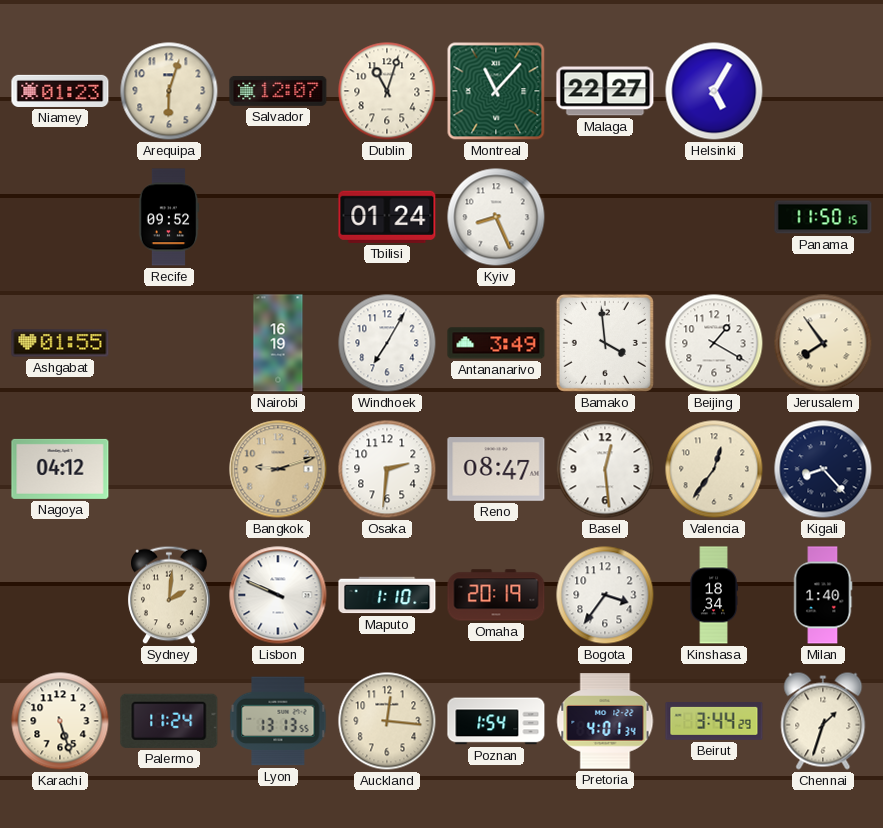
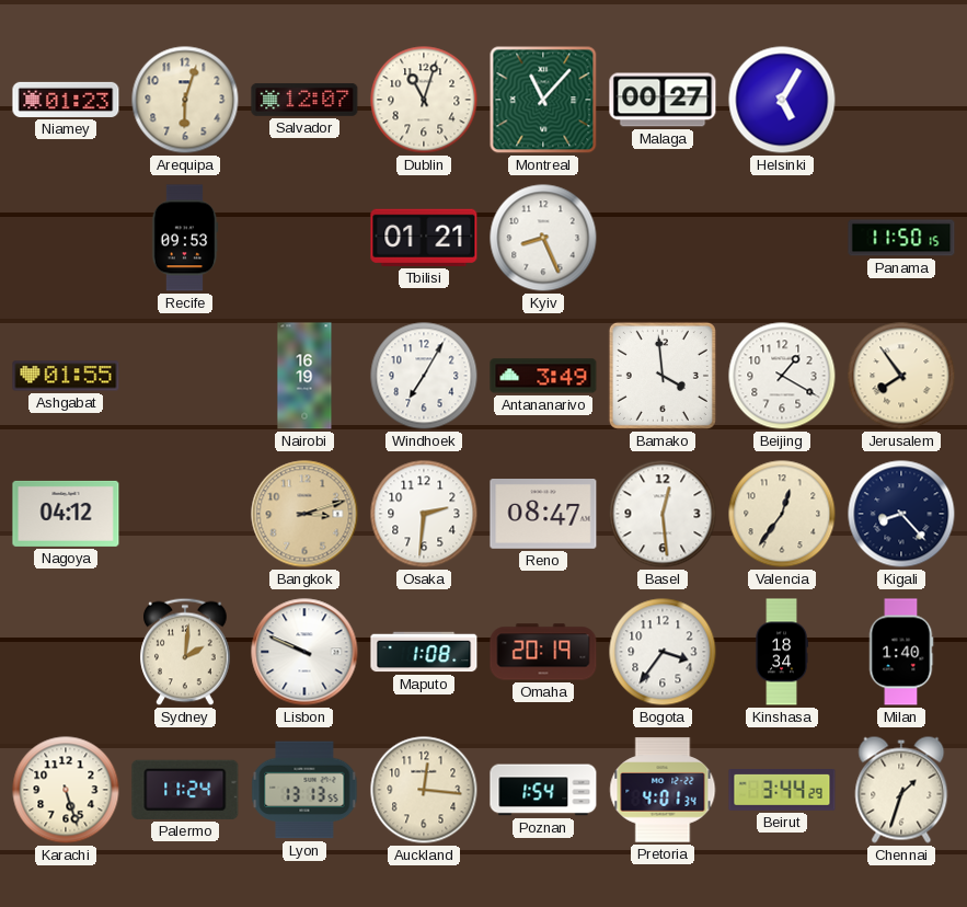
Malaga: 22:27 -> 00:27 (663, 100)
Recife: 09:52 -> 09:53 (185, 238)
Tbilisi: 01:24 -> 01:21 (424, 238)
Bangkok: 9:12 -> 3:12 (304, 514)
Maputo: 1:10 -> 1:08 (424, 652)
